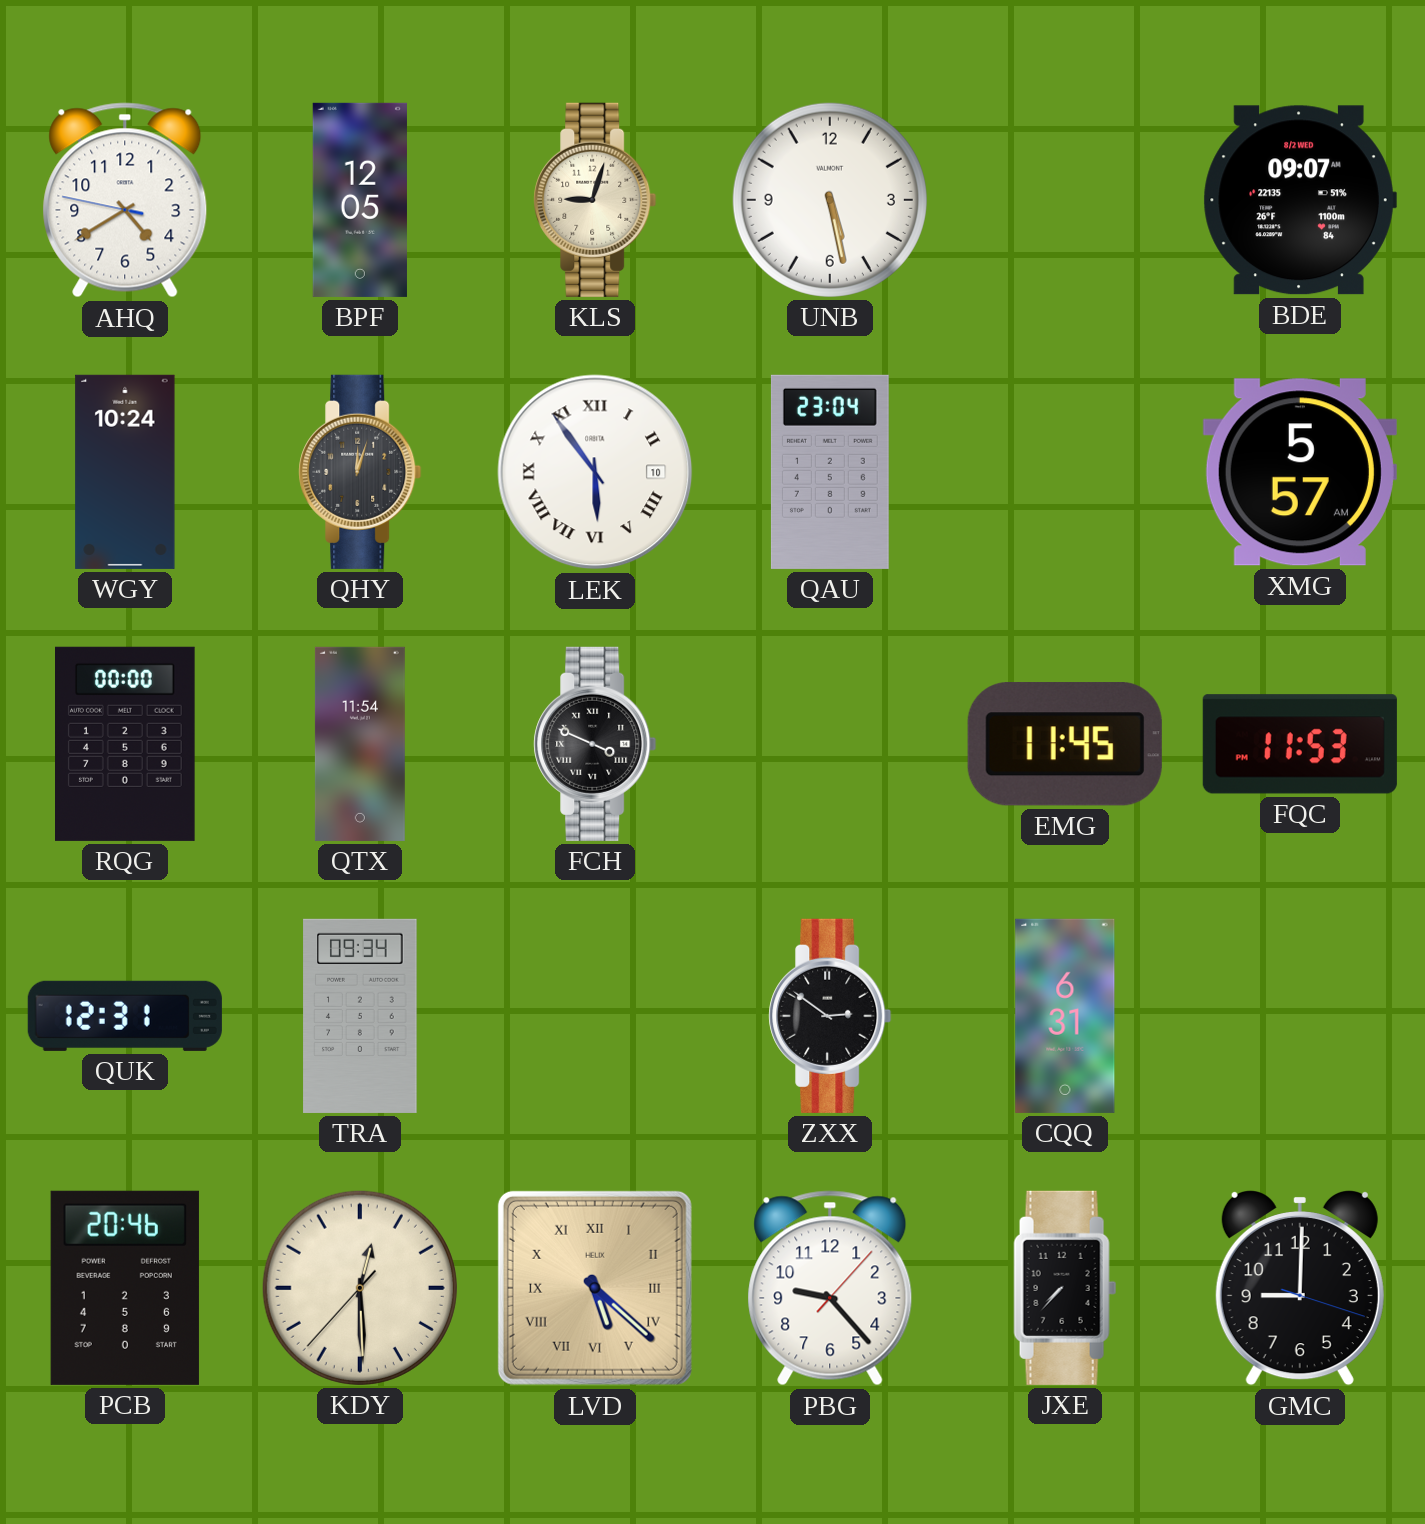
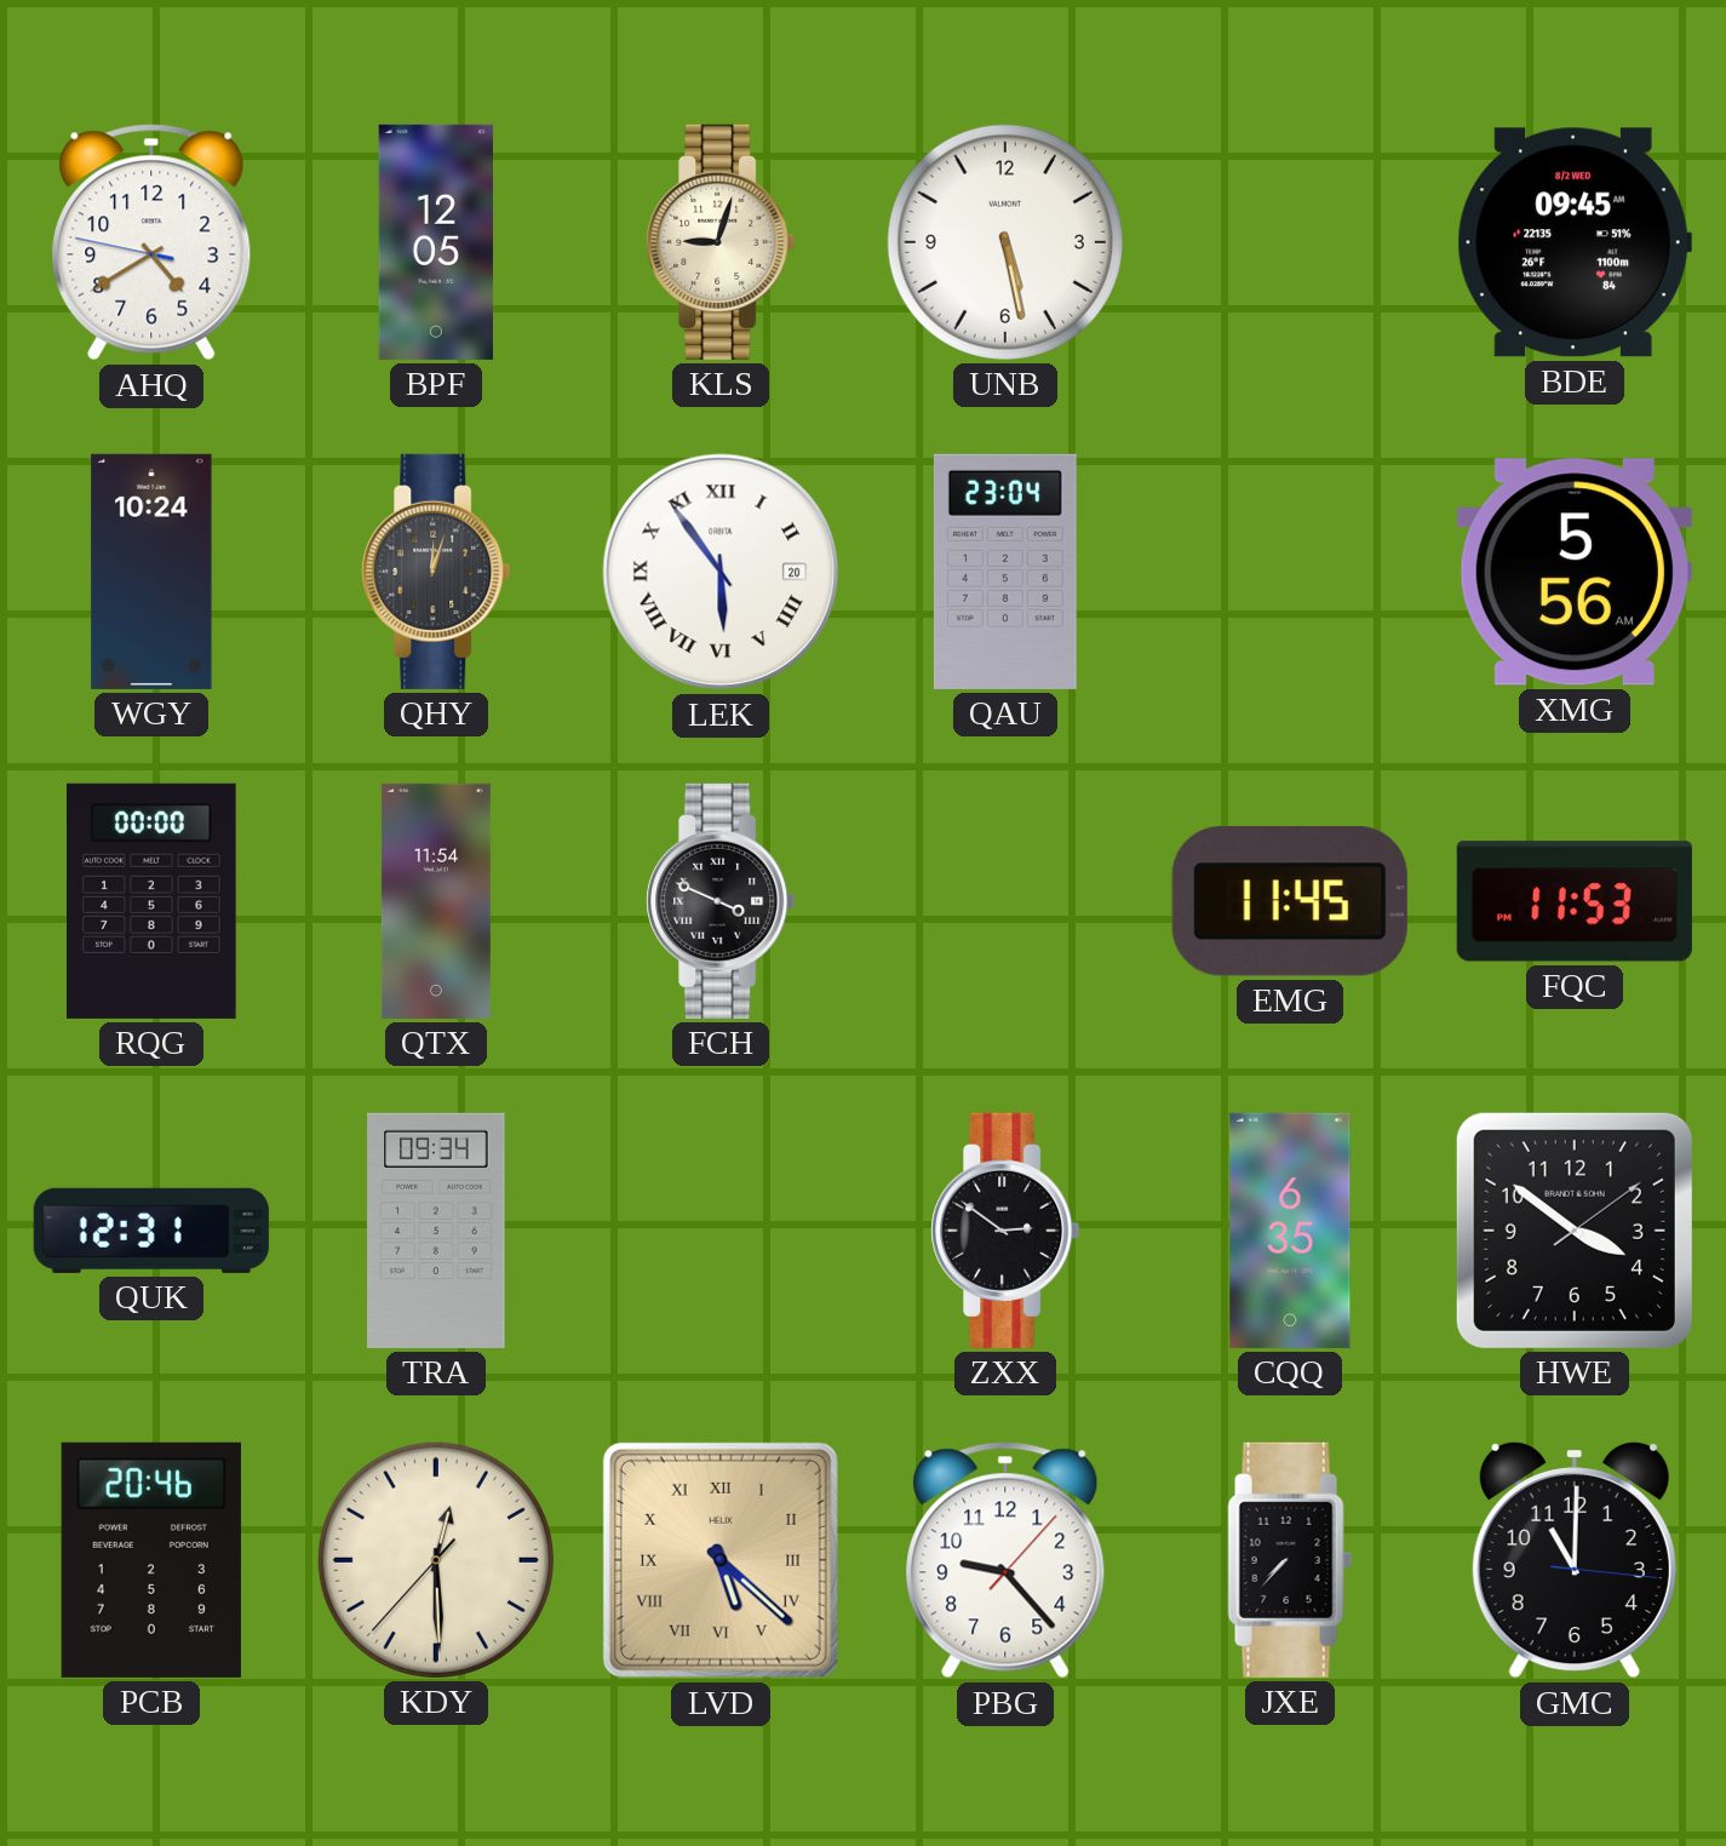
BDE: 09:07 -> 09:45 (1575, 242)
LEK date: 10 -> 20 (721, 572)
XMG: 5:57 -> 5:56 (1575, 572)
CQQ: 6:31 -> 6:35 (1290, 1231)
HWE: none -> 3:51 (1575, 1231)
GMC: 9:00 -> 11:00 (1575, 1560)
